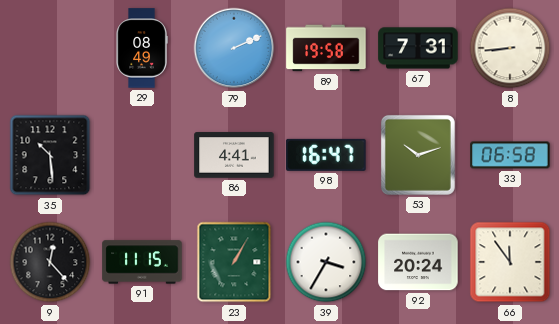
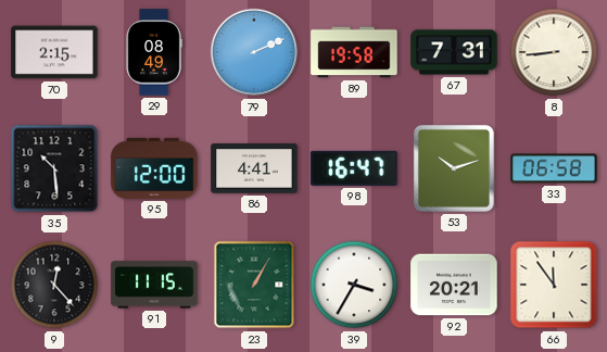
70: none -> 2:15 (54, 52)
95: none -> 12:00 (154, 168)
92: 20:24 -> 20:21 (454, 285)
